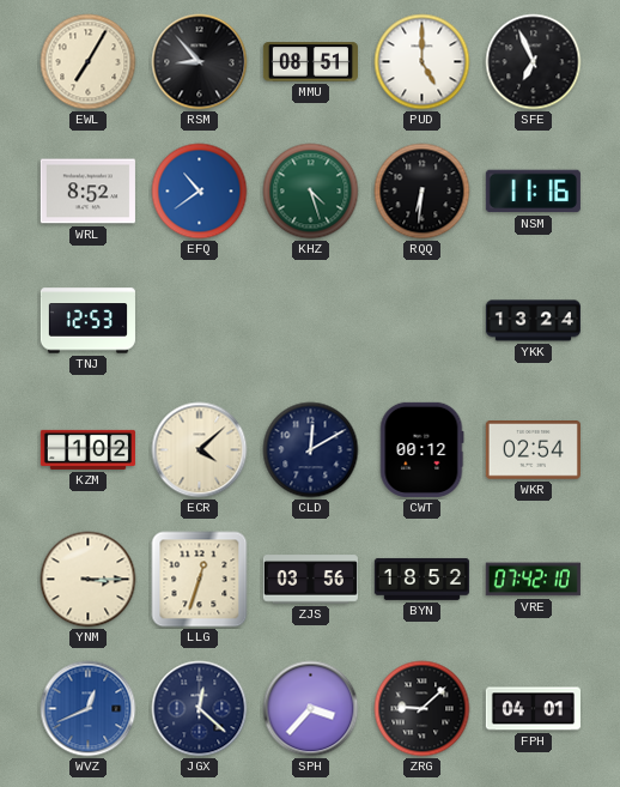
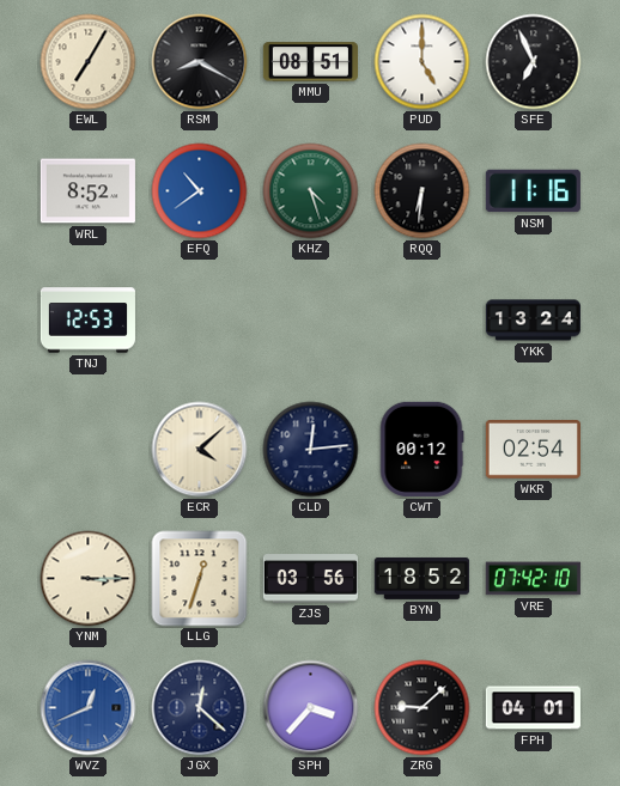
RSM: 8:53 -> 8:20 (200, 62)
KZM: 1:02 -> none (87, 449)
CLD: 12:10 -> 12:14 (311, 450)
